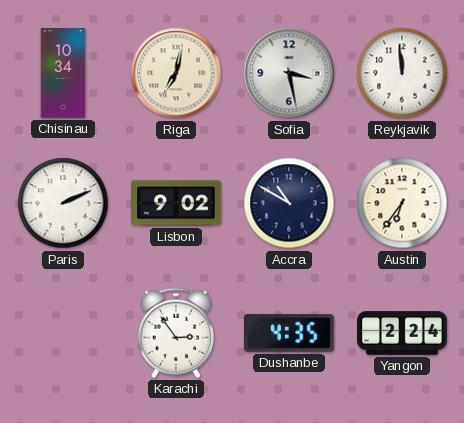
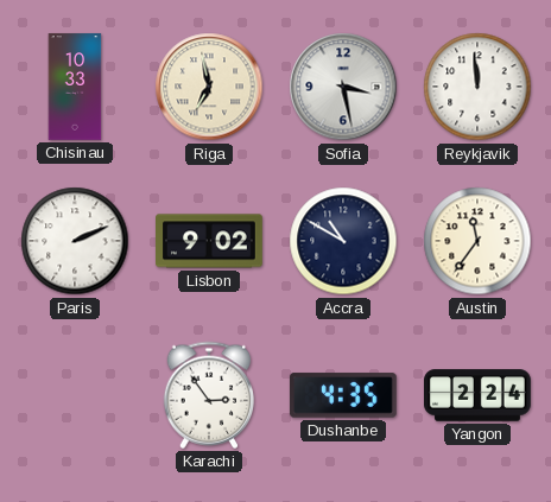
Chisinau: 10:34 -> 10:33 (75, 87)
Riga: 7:02 -> 6:58 (209, 87)
Austin: 6:36 -> 11:36 (477, 241)
